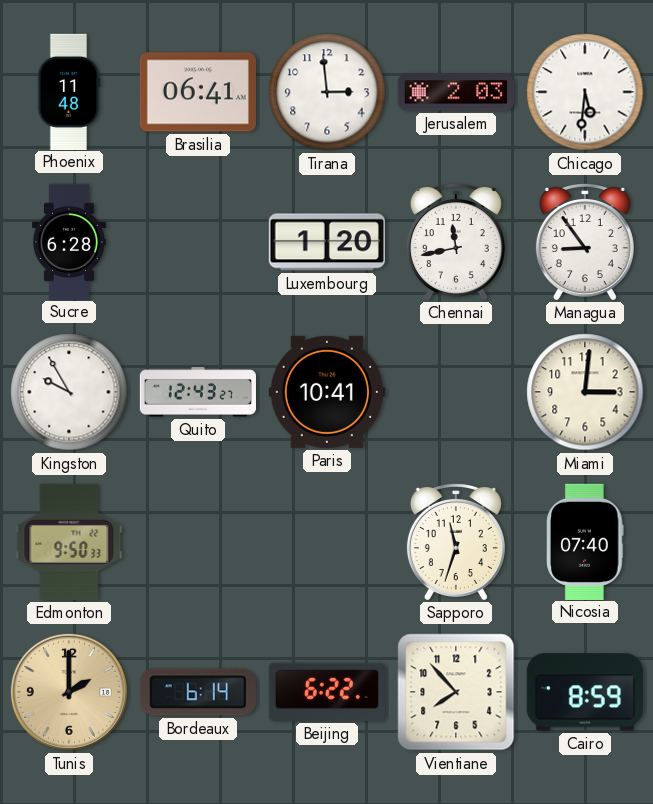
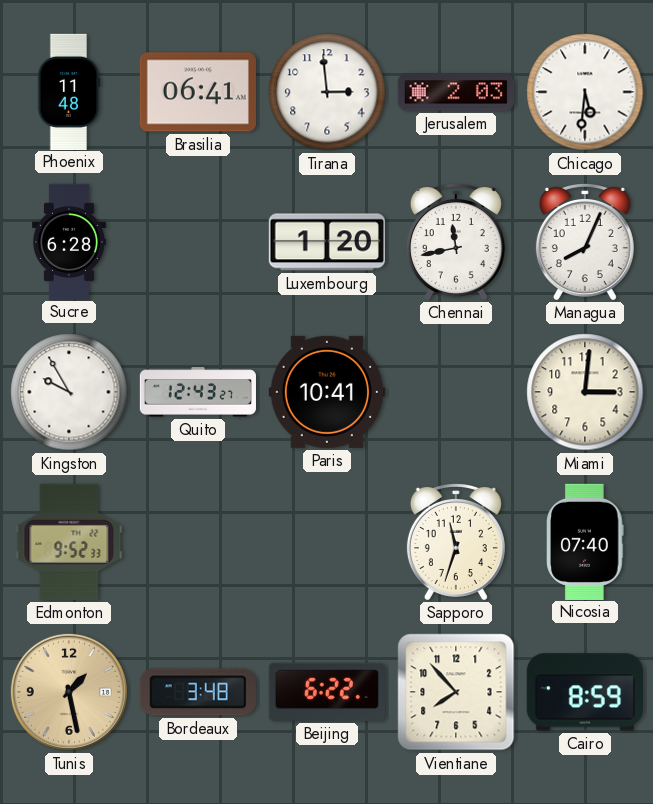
Managua: 8:54 -> 8:04 (585, 241)
Edmonton: 9:50 -> 9:52 (69, 542)
Tunis: 2:00 -> 1:28 (69, 692)
Bordeaux: 6:14 -> 3:48 (198, 692)
